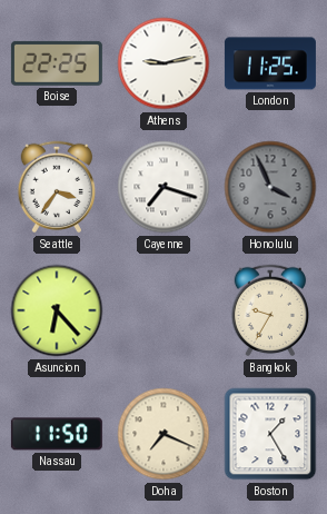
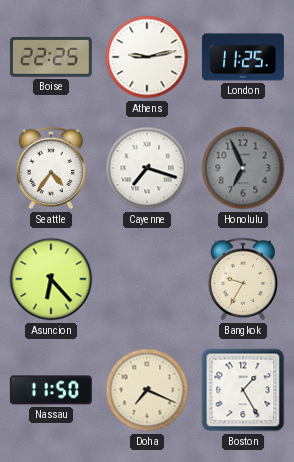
Seattle: 3:36 -> 4:36 (51, 168)
Honolulu: 3:56 -> 6:56 (243, 168)
